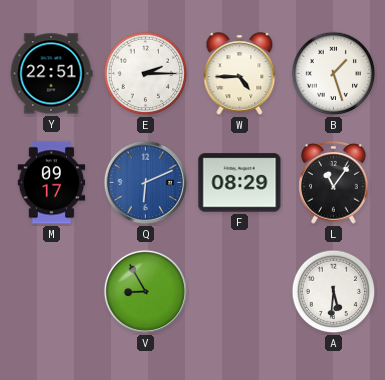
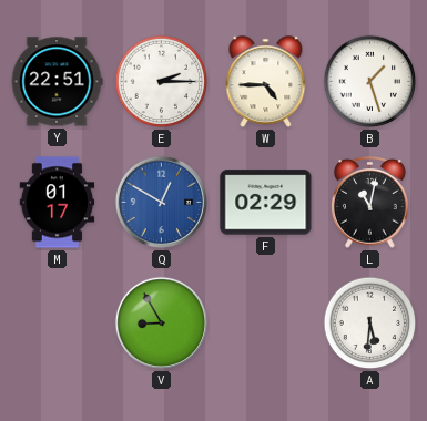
M: 09:17 -> 01:17 (58, 203)
Q: 6:11 -> 12:50 (161, 202)
F: 08:29 -> 02:29 (266, 203)
L: 11:06 -> 11:02 (370, 203)
